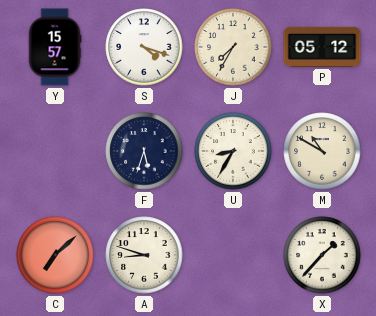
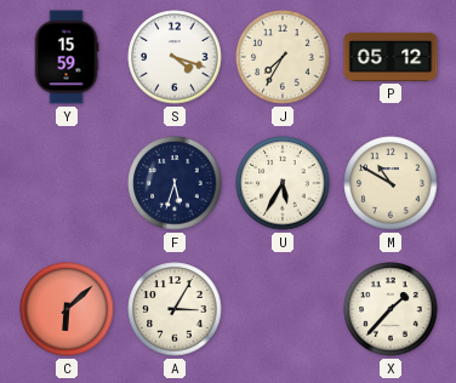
Y: 15:57 -> 15:59 (67, 57)
U: 8:35 -> 5:35 (283, 183)
C: 7:08 -> 6:08 (67, 309)
A: 8:48 -> 3:05 (175, 309)
